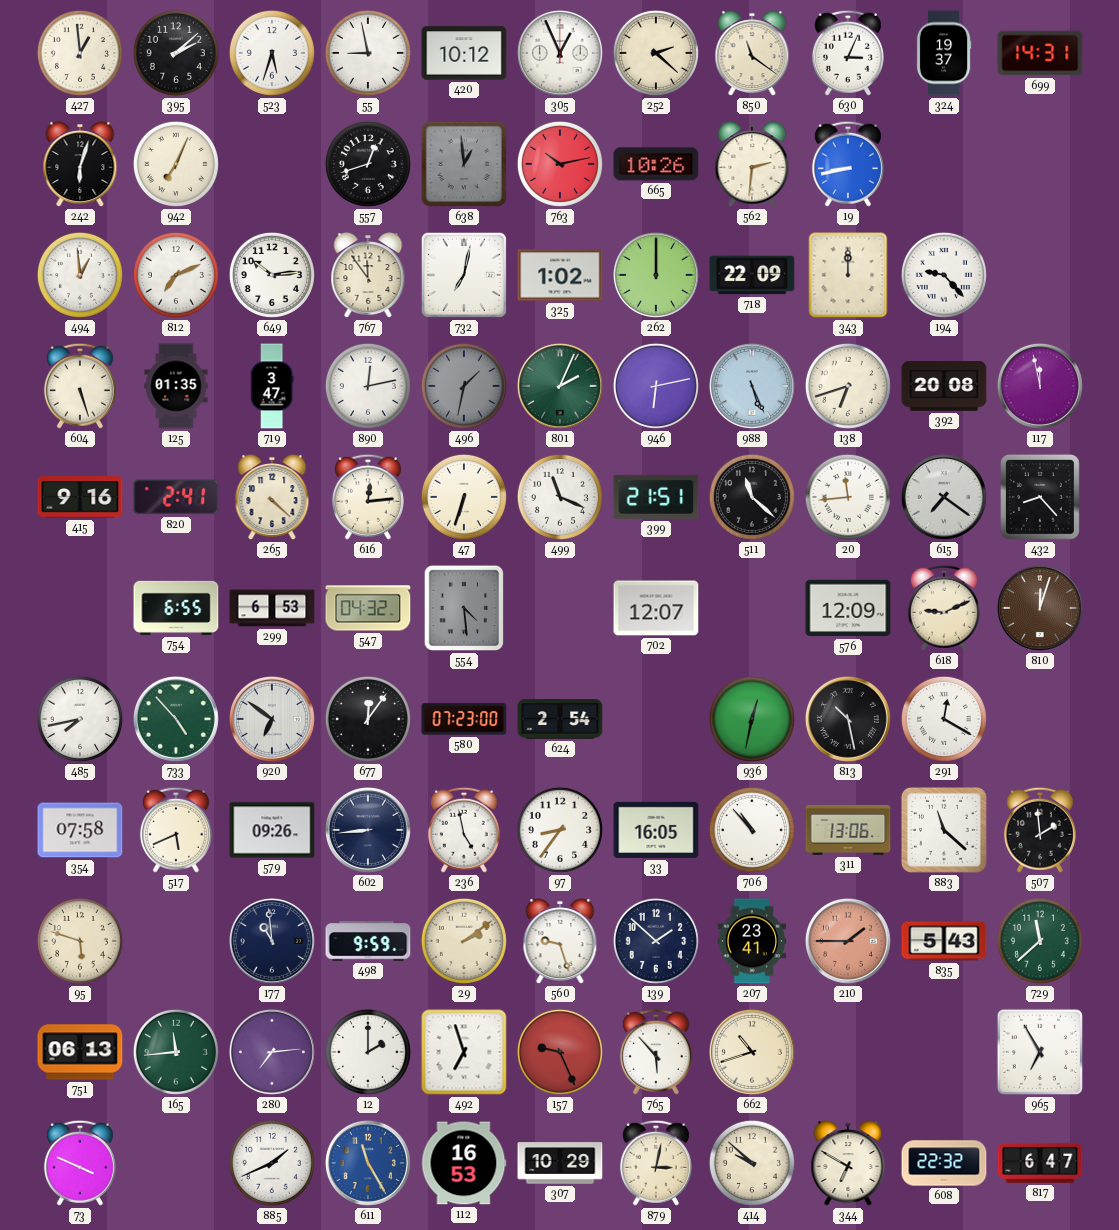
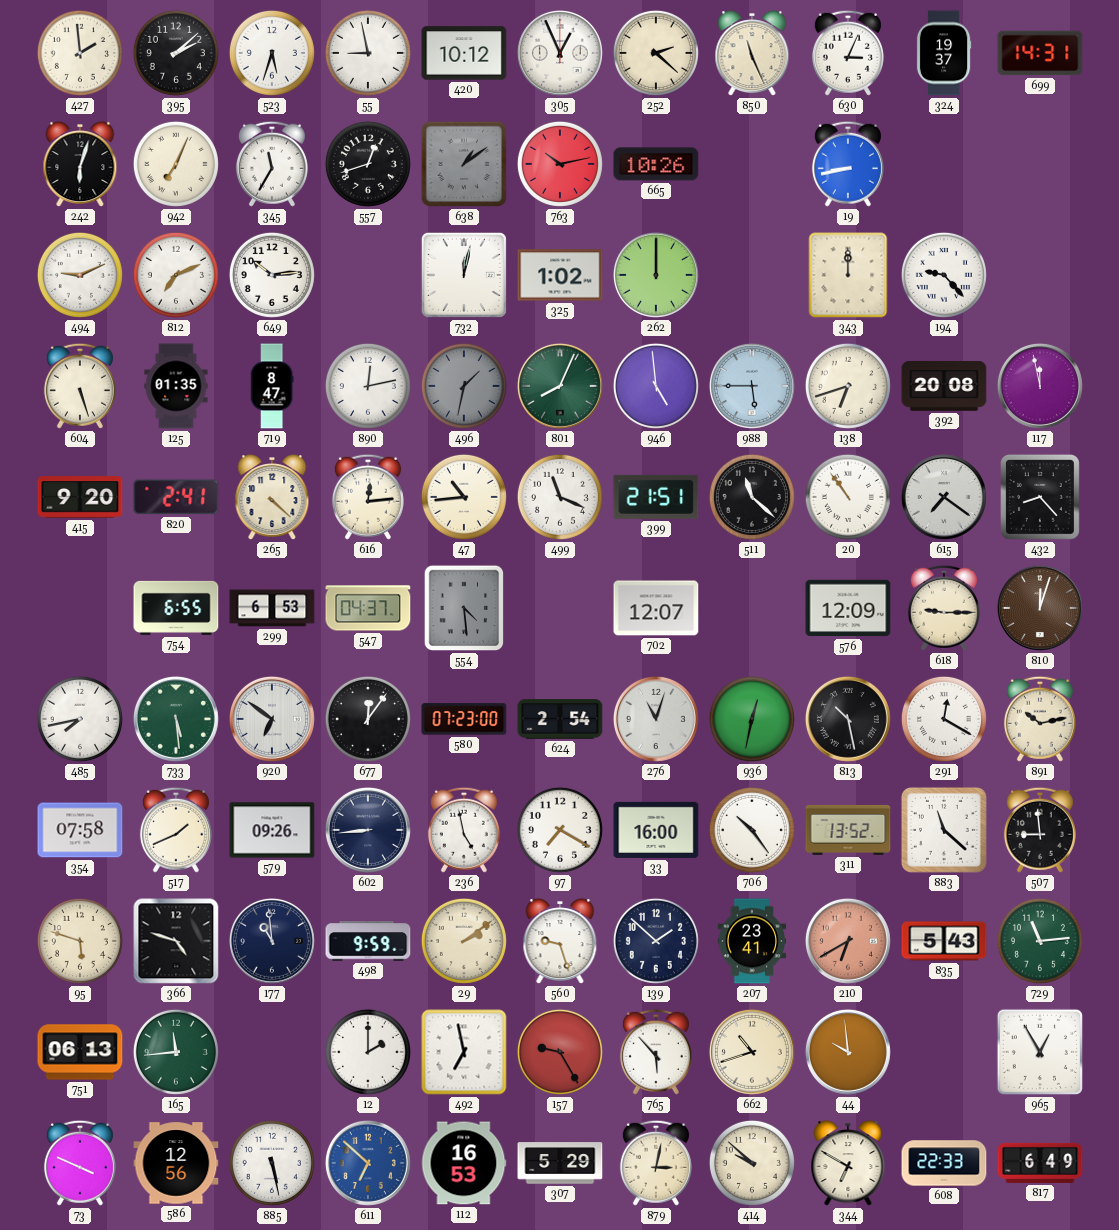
427: 12:59 -> 1:59 (80, 53)
850: 11:21 -> 11:26 (752, 54)
345: none -> 11:35 (272, 164)
638: 12:59 -> 1:09 (464, 164)
562: 2:31 -> none (752, 165)
494: 12:59 -> 9:11 (80, 275)
767: 11:54 -> none (368, 276)
732: 7:02 -> 12:02 (464, 275)
718: 22:09 -> none (752, 275)
719: 3:47 -> 8:47 (272, 386)
801: 2:04 -> 8:04 (560, 386)
946: 6:13 -> 4:59 (656, 386)
988: 5:26 -> 5:45 (752, 386)
415: 9:16 -> 9:20 (80, 497)
47: 6:33 -> 10:44 (464, 497)
20: 11:44 -> 10:54 (848, 497)
547: 04:32 -> 04:37 (368, 608)
618: 9:11 -> 9:15 (944, 608)
733: 4:53 -> 5:29 (176, 719)
276: none -> 11:03 (656, 719)
891: none -> 10:13 (1040, 719)
517: 5:41 -> 1:41 (176, 830)
97: 8:36 -> 7:20 (560, 830)
33: 16:05 -> 16:00 (656, 830)
706: 10:53 -> 10:24 (752, 830)
311: 13:06 -> 13:52 (848, 830)
507: 1:59 -> 8:59 (1040, 830)
366: none -> 4:48 (176, 941)
210: 1:45 -> 6:40 (848, 941)
729: 11:38 -> 11:14 (1040, 941)
280: 7:14 -> none (272, 1052)
492: 6:57 -> 6:58 (464, 1052)
157: 9:26 -> 9:25 (560, 1052)
44: none -> 9:59 (848, 1052)
965: 6:55 -> 12:55 (1040, 1052)
586: none -> 12:56 (176, 1163)
885: 1:41 -> 5:28 (272, 1163)
611: 11:25 -> 6:52 (368, 1163)
307: 10:29 -> 5:29 (560, 1163)
608: 22:32 -> 22:33 (944, 1163)
817: 6:47 -> 6:49 (1040, 1163)
